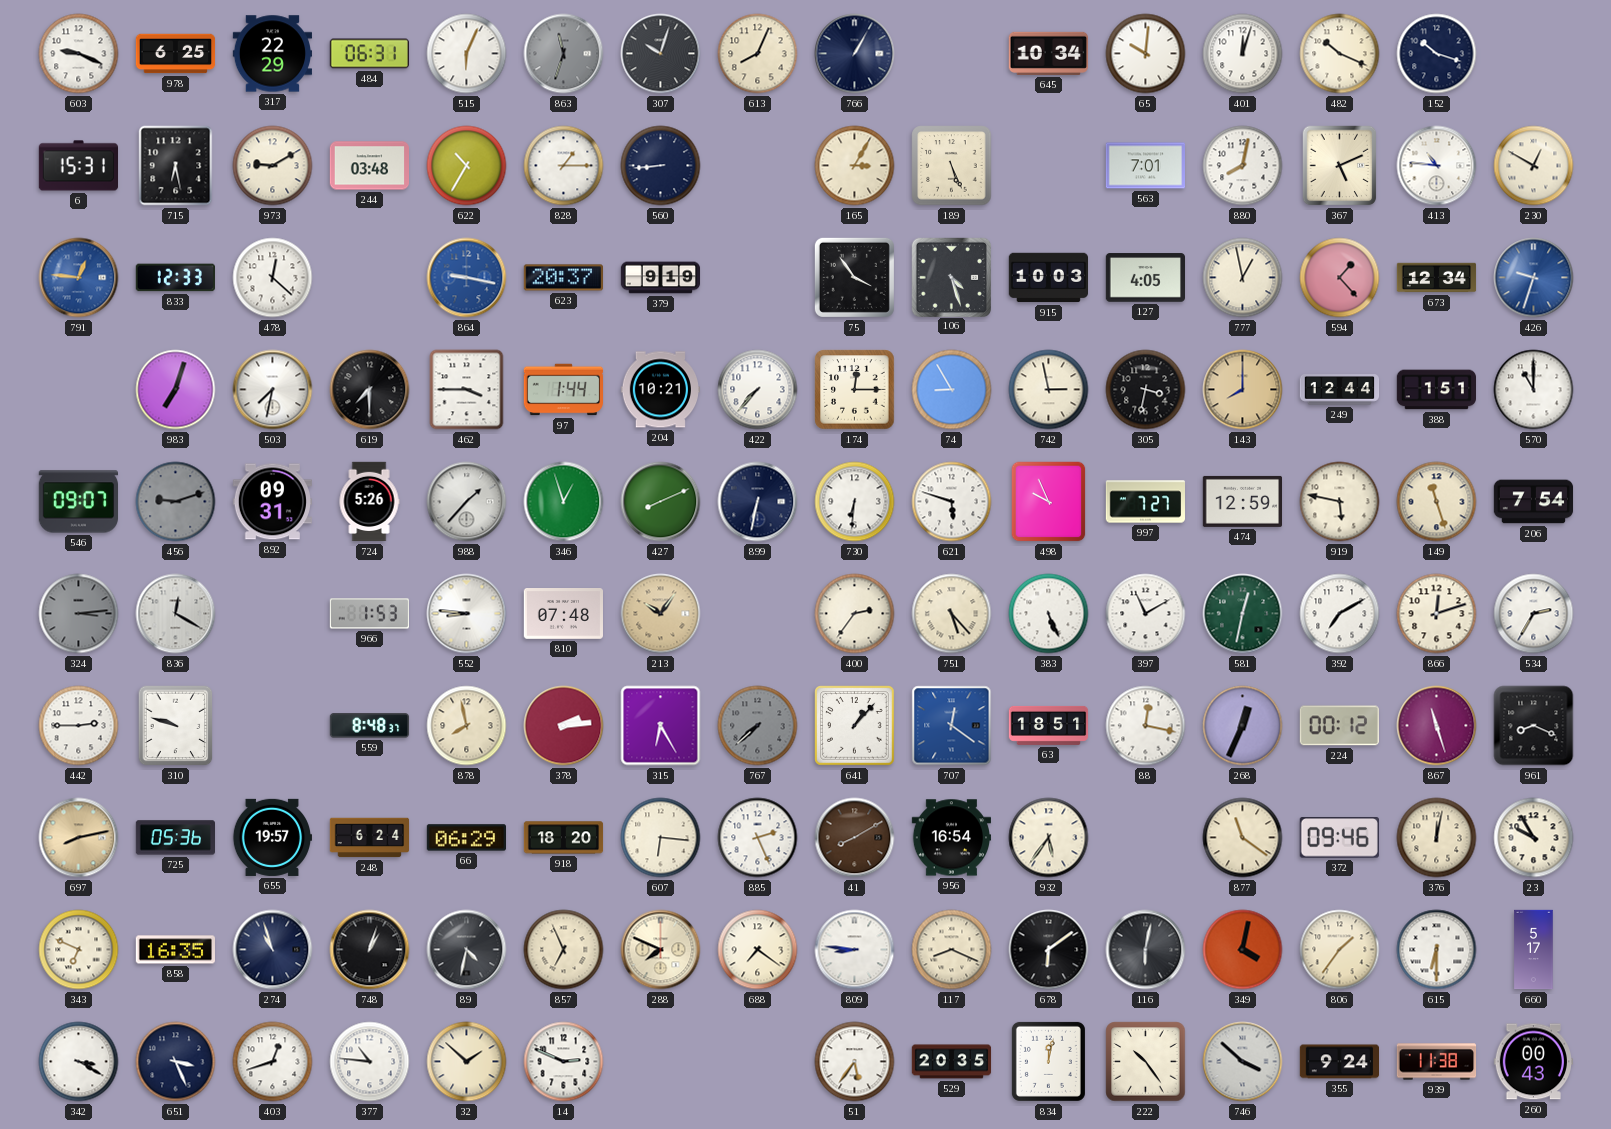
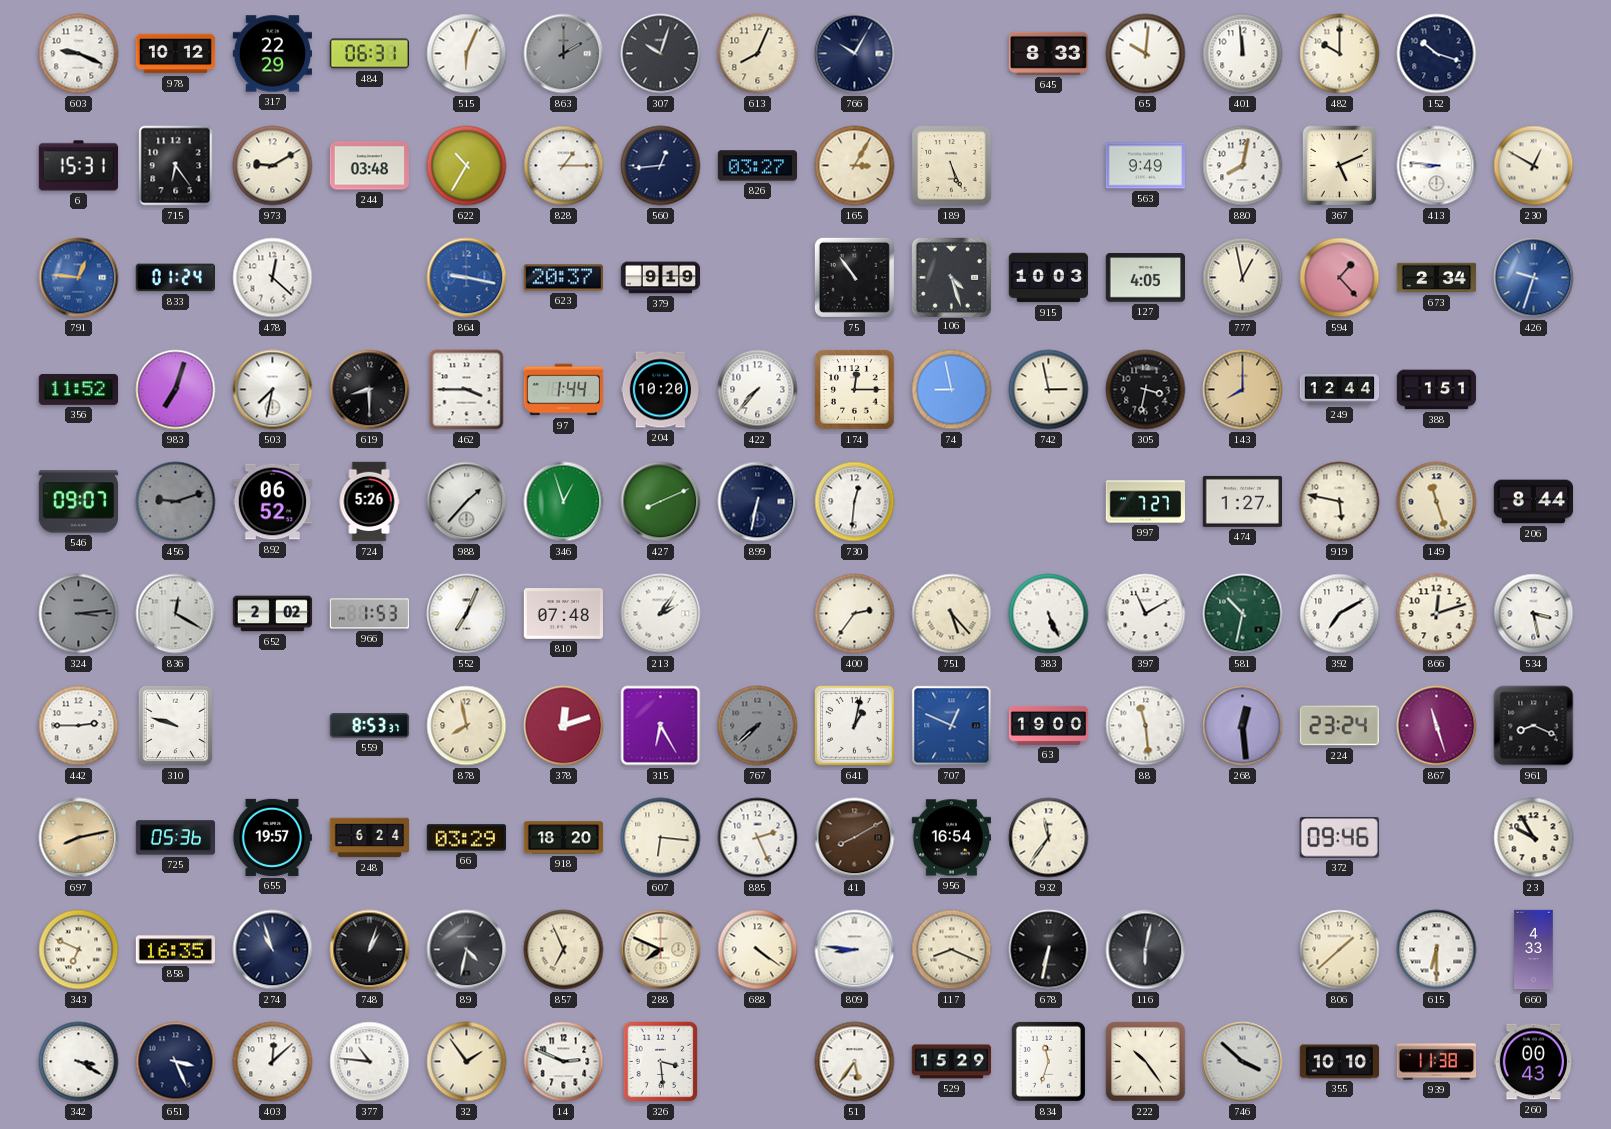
978: 6:25 -> 10:12 (176, 54)
863: 11:33 -> 2:00 (564, 54)
766: 1:05 -> 10:05 (855, 54)
645: 10:34 -> 8:33 (1048, 53)
401: 12:03 -> 11:59 (1243, 54)
482: 10:19 -> 10:00 (1340, 54)
715: 6:28 -> 6:24 (176, 166)
560: 8:44 -> 12:44 (661, 166)
826: none -> 03:27 (758, 166)
563: 7:01 -> 9:49 (1146, 166)
413: 10:46 -> 8:46 (1437, 166)
833: 12:33 -> 01:24 (175, 278)
75: 3:54 -> 10:54 (854, 277)
673: 12:34 -> 2:34 (1437, 278)
356: none -> 11:52 (78, 389)
619: 7:30 -> 8:30 (370, 390)
204: 10:21 -> 10:20 (660, 390)
74: 8:55 -> 8:58 (952, 390)
570: 11:00 -> none (1534, 390)
892: 09:31 -> 06:52 (272, 502)
730: 6:31 -> 12:31 (855, 502)
621: 5:48 -> none (952, 502)
498: 9:56 -> none (1049, 502)
474: 12:59 -> 1:27 (1242, 501)
206: 7:54 -> 8:44 (1534, 502)
652: none -> 2:02 (273, 614)
552: 8:46 -> 7:04 (467, 614)
213: 10:06 -> 2:06 (661, 614)
213 dial: champagne -> white (661, 614)
581: 12:32 -> 10:32 (1243, 614)
534: 2:35 -> 3:28 (1534, 614)
559: 8:48 -> 8:53 (370, 726)
378: 2:14 -> 12:12 (564, 726)
641: 1:07 -> 1:02 (855, 726)
707: 12:21 -> 12:49 (952, 726)
63: 18:51 -> 19:00 (1049, 725)
88: 12:17 -> 11:29 (1146, 726)
268: 12:34 -> 12:29 (1243, 726)
224: 00:12 -> 23:24 (1339, 726)
66: 06:29 -> 03:29 (466, 838)
932: 5:36 -> 11:36 (1049, 838)
877: 11:21 -> none (1243, 838)
376: 12:02 -> none (1437, 838)
688: 7:21 -> 4:21 (758, 950)
678: 6:09 -> 6:32 (1049, 950)
349: 4:02 -> none (1243, 950)
806: 1:36 -> 1:38 (1340, 950)
660: 5:17 -> 4:33 (1534, 950)
403: 12:42 -> 12:08 (273, 1062)
32: 1:52 -> 1:54 (467, 1062)
326: none -> 3:29 (661, 1062)
529: 20:35 -> 15:29 (952, 1062)
834: 12:02 -> 11:33 (1048, 1061)
355: 9:24 -> 10:10 (1339, 1062)
